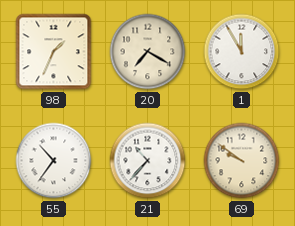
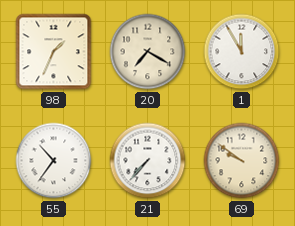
21: 10:37 -> 7:37 (148, 161)
